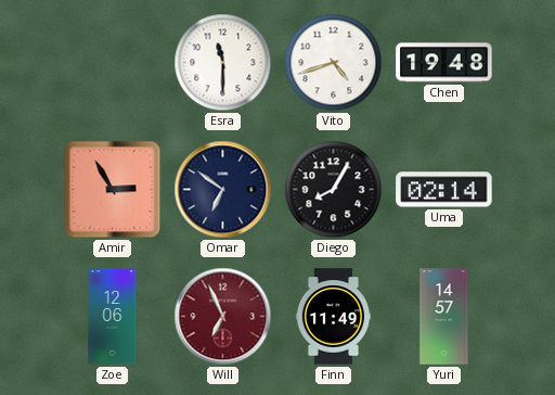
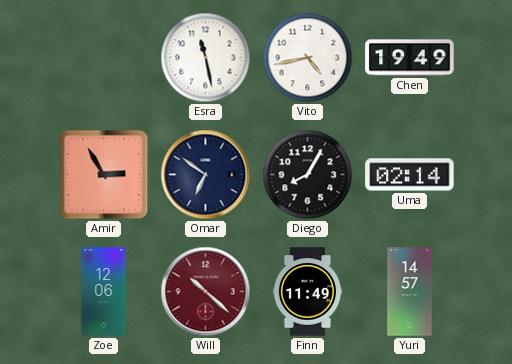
Esra: 11:30 -> 11:28 (206, 58)
Vito: 4:42 -> 4:43 (308, 58)
Chen: 19:48 -> 19:49 (410, 58)
Will: 6:56 -> 10:22 (206, 292)
